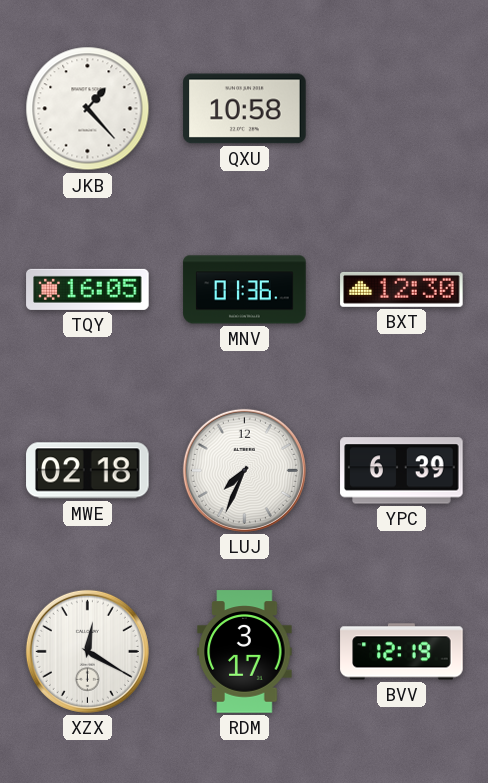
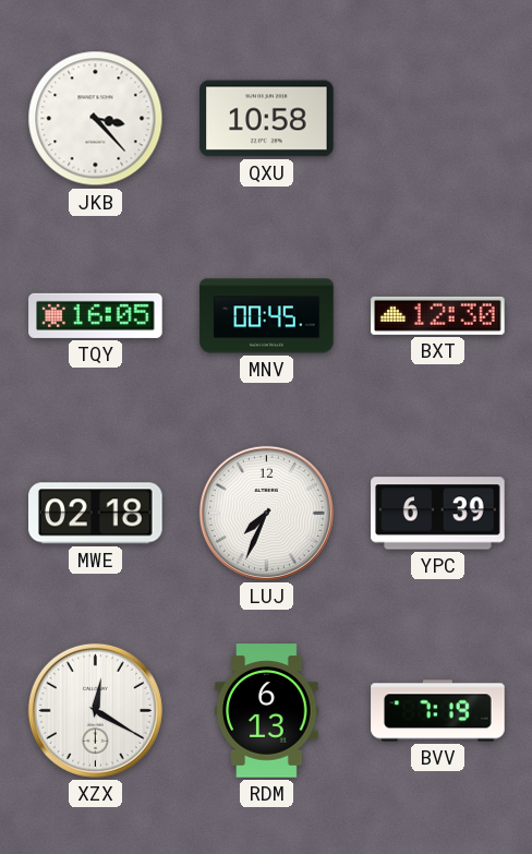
JKB: 1:23 -> 3:23 (96, 119)
MNV: 01:36 -> 00:45 (267, 316)
RDM: 3:17 -> 6:13 (267, 711)
BVV: 12:19 -> 7:19 (438, 711)
